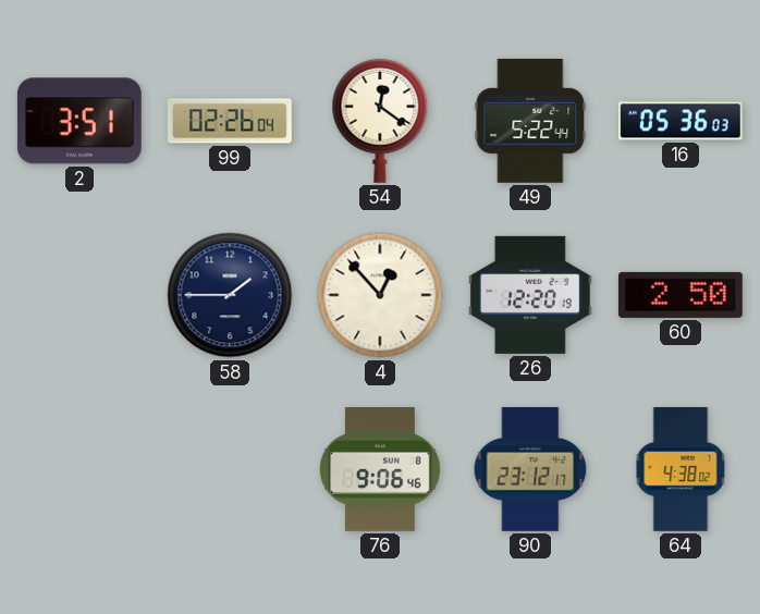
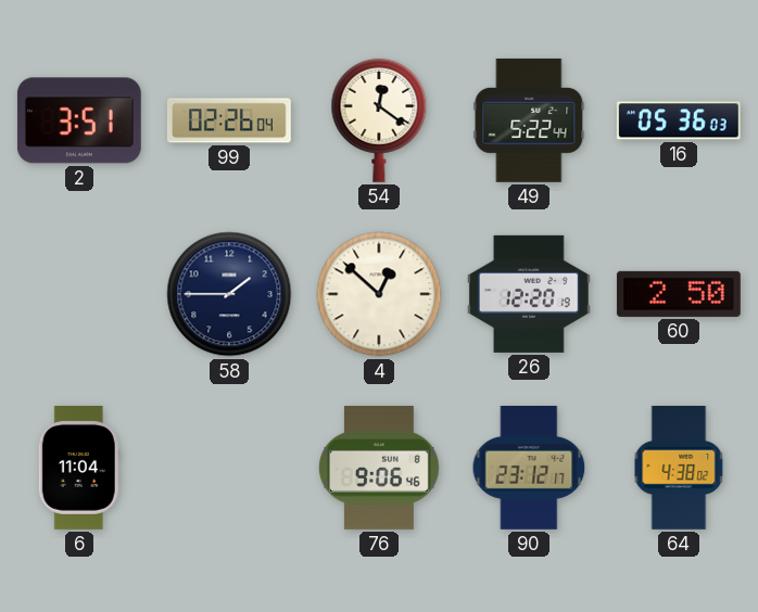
4: 12:53 -> 12:52 (379, 294)
6: none -> 11:04 (79, 468)
